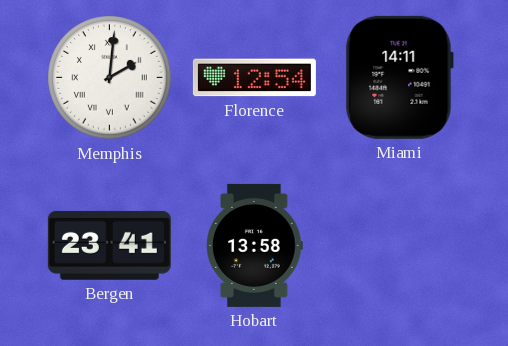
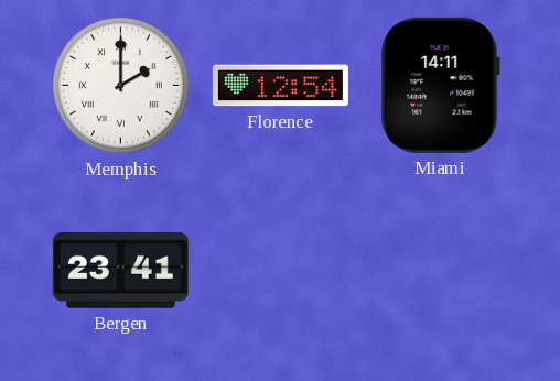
Memphis: 2:01 -> 2:00 (121, 86)
Hobart: 13:58 -> none (255, 245)
